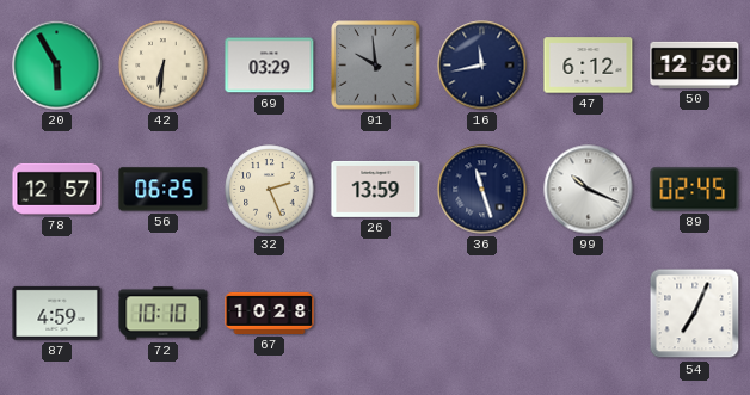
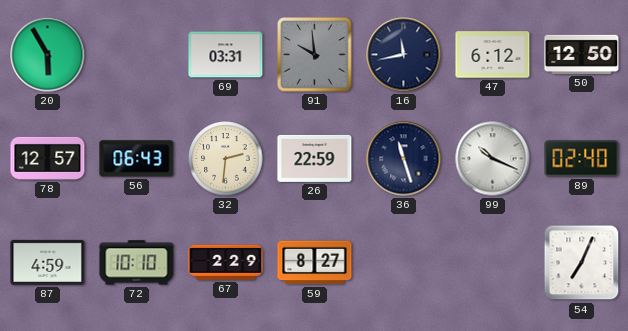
42: 6:31 -> none (164, 66)
69: 03:29 -> 03:31 (226, 55)
56: 06:25 -> 06:43 (137, 159)
32: 2:26 -> 2:31 (226, 159)
26: 13:59 -> 22:59 (315, 158)
89: 02:45 -> 02:40 (582, 159)
67: 10:28 -> 2:29 (226, 262)
59: none -> 8:27 (315, 263)
